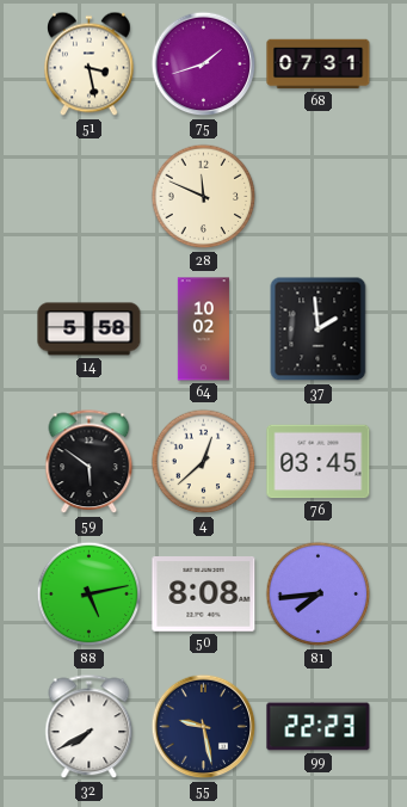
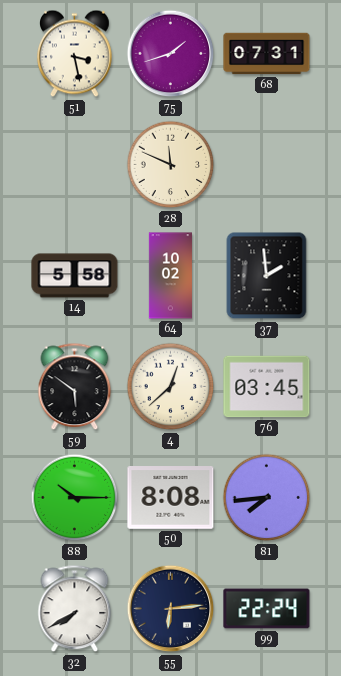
88: 5:13 -> 10:15 (75, 498)
55: 9:28 -> 6:14 (171, 609)
99: 22:23 -> 22:24 (267, 609)
